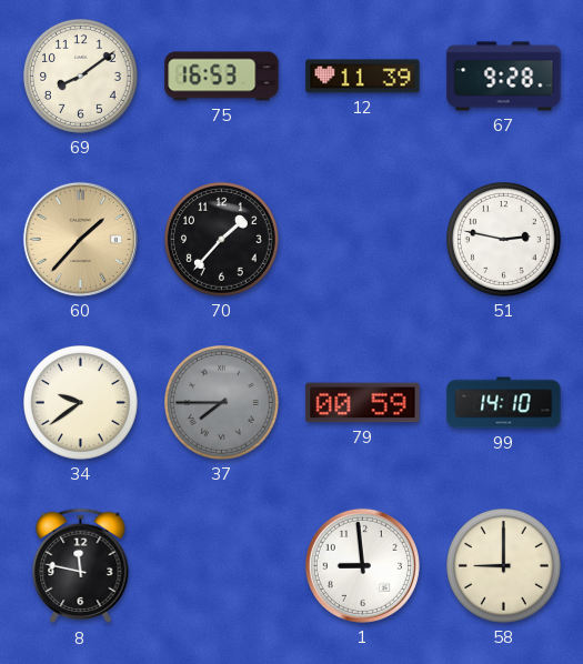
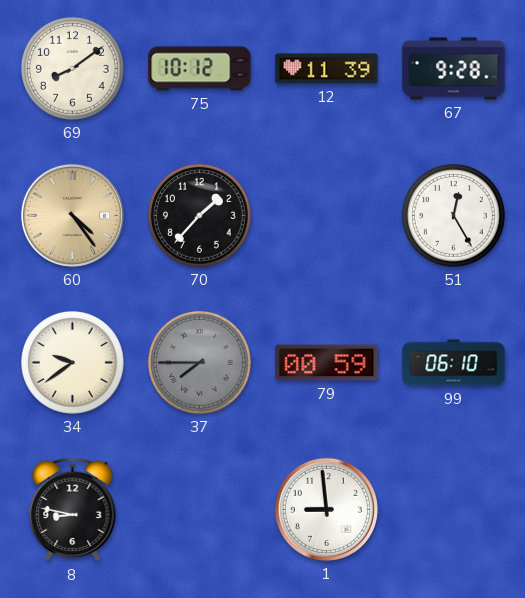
75: 16:53 -> 10:12 (200, 69)
60: 1:37 -> 4:24 (72, 215)
51: 2:47 -> 12:25 (454, 216)
99: 14:10 -> 06:10 (454, 363)
8: 11:47 -> 8:47 (73, 510)
58: 9:00 -> none (504, 566)
